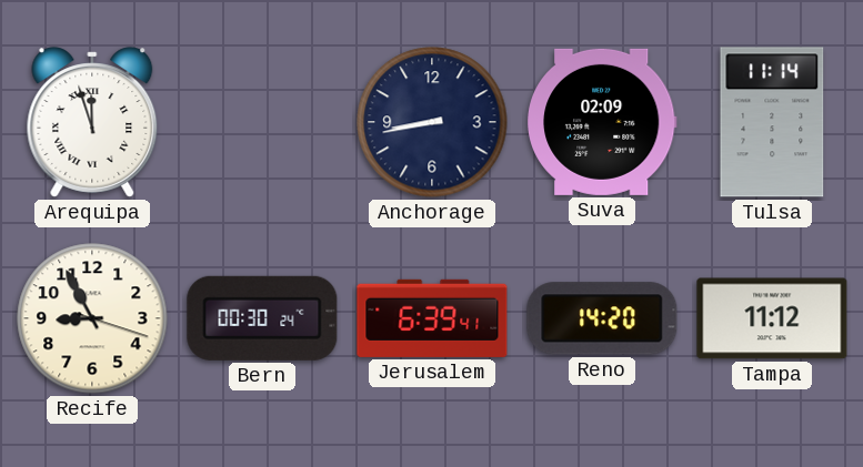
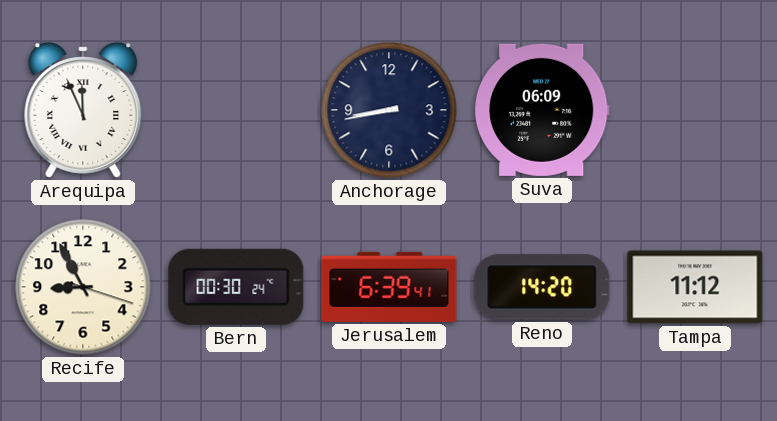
Arequipa: 11:57 -> 11:56 (83, 110)
Suva: 02:09 -> 06:09 (543, 110)
Tulsa: 11:14 -> none (772, 122)
